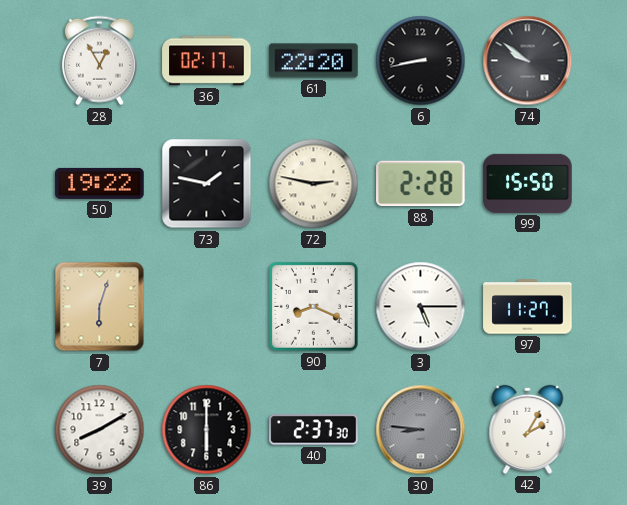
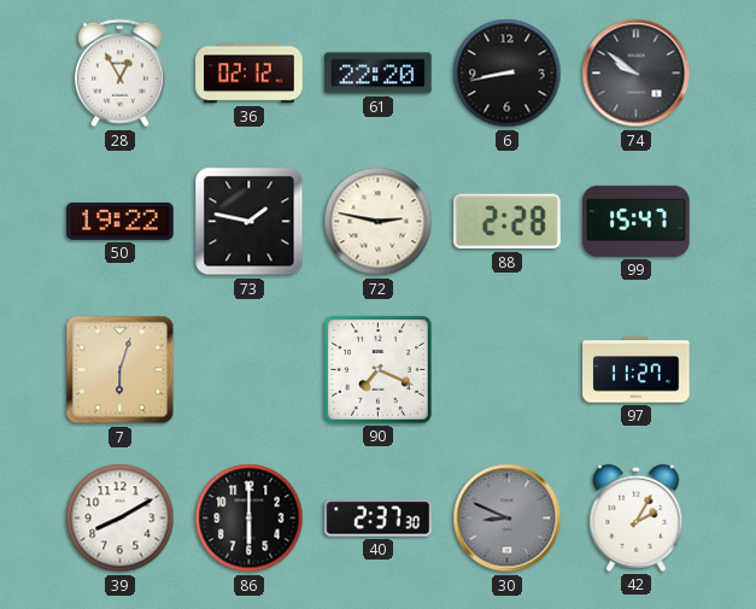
36: 02:17 -> 02:12 (250, 74)
99: 15:50 -> 15:47 (637, 221)
90: 8:19 -> 7:19 (377, 369)
3: 5:15 -> none (421, 307)
30: 8:46 -> 8:49 (508, 519)
